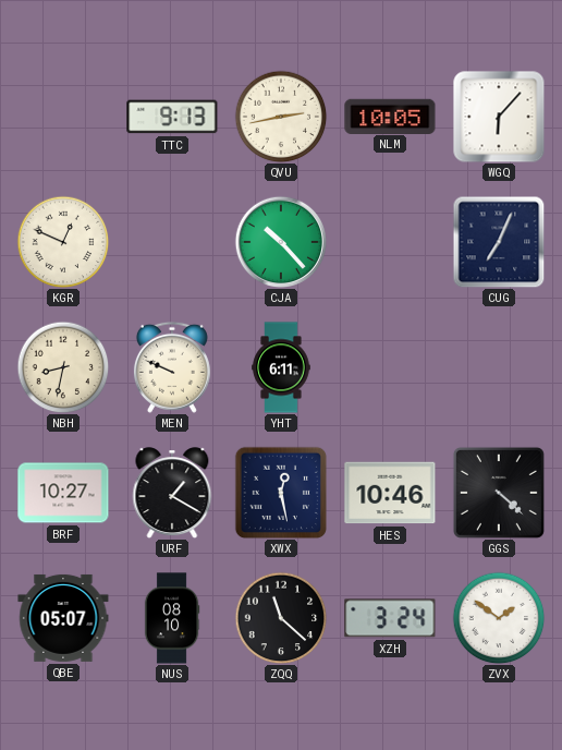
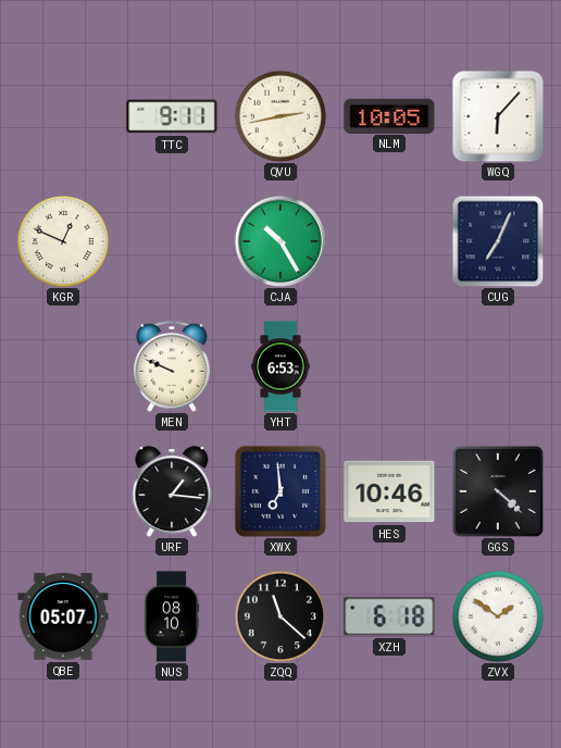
TTC: 9:13 -> 9:11 (172, 116)
CJA: 10:23 -> 10:25 (279, 240)
NBH: 8:32 -> none (63, 367)
YHT: 6:11 -> 6:53 (280, 366)
BRF: 10:27 -> none (63, 493)
URF: 1:20 -> 1:16 (172, 491)
XWX: 12:28 -> 6:59 (279, 490)
XZH: 3:24 -> 6:18 (389, 616)
